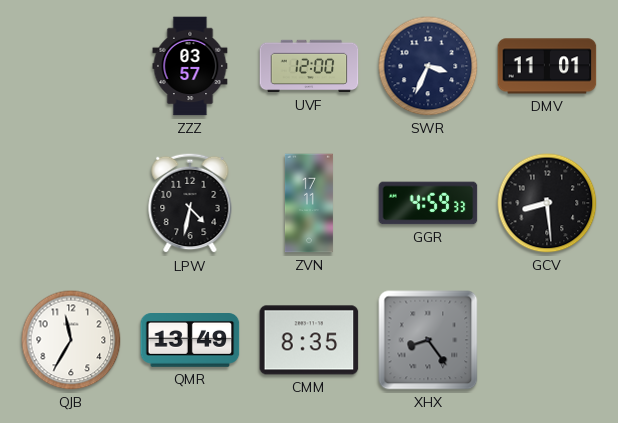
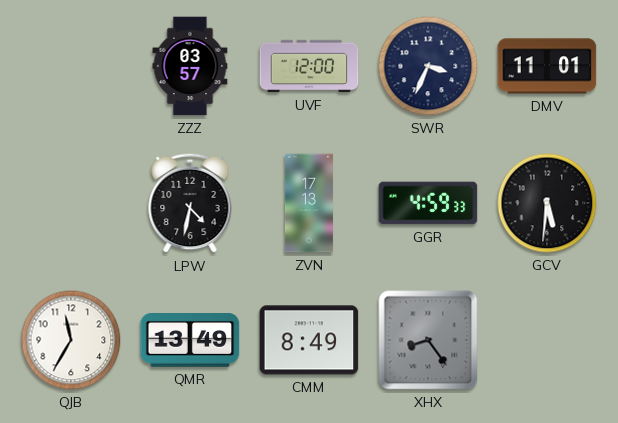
ZVN: 17:11 -> 17:13 (309, 203)
GCV: 8:29 -> 5:31 (547, 203)
CMM: 8:35 -> 8:49 (309, 340)
